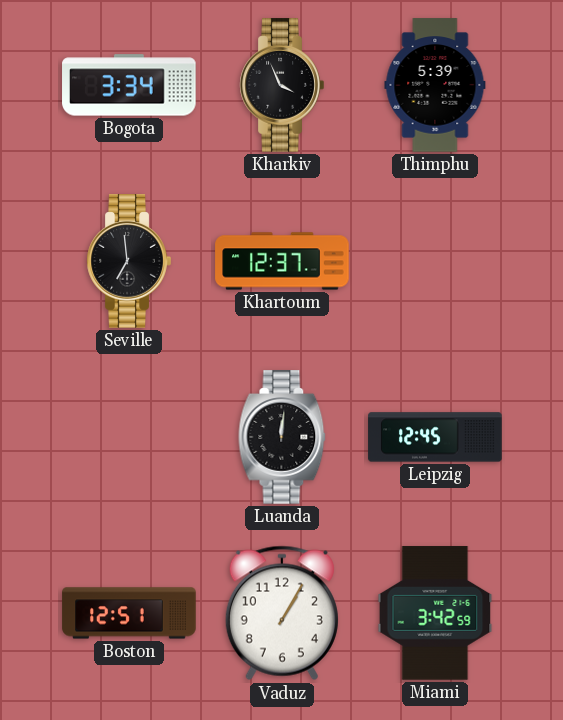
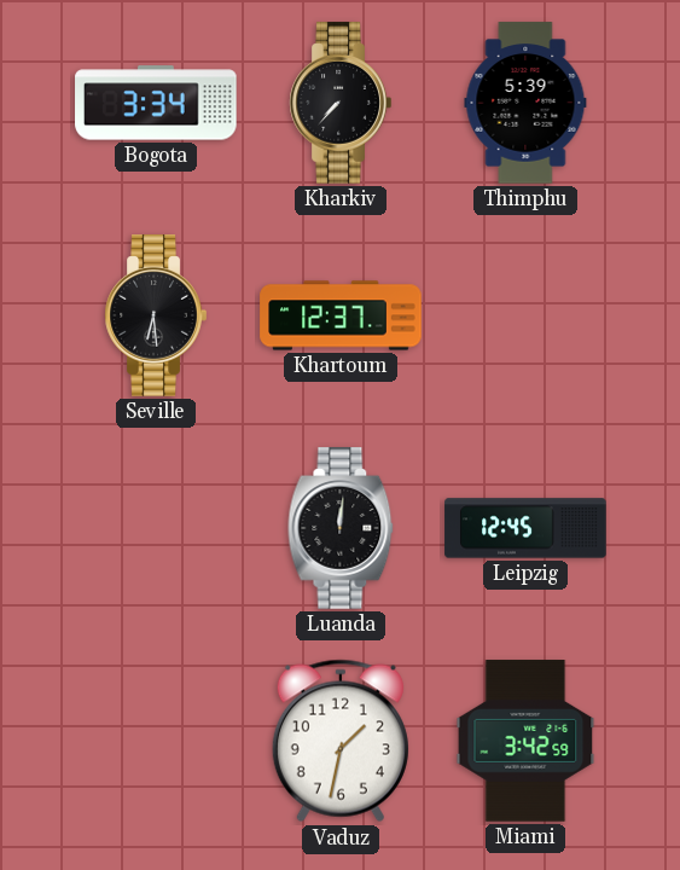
Kharkiv: 3:56 -> 7:37 (341, 103)
Seville: 6:59 -> 6:29 (156, 315)
Boston: 12:51 -> none (129, 613)
Vaduz: 1:05 -> 1:32 (341, 741)
